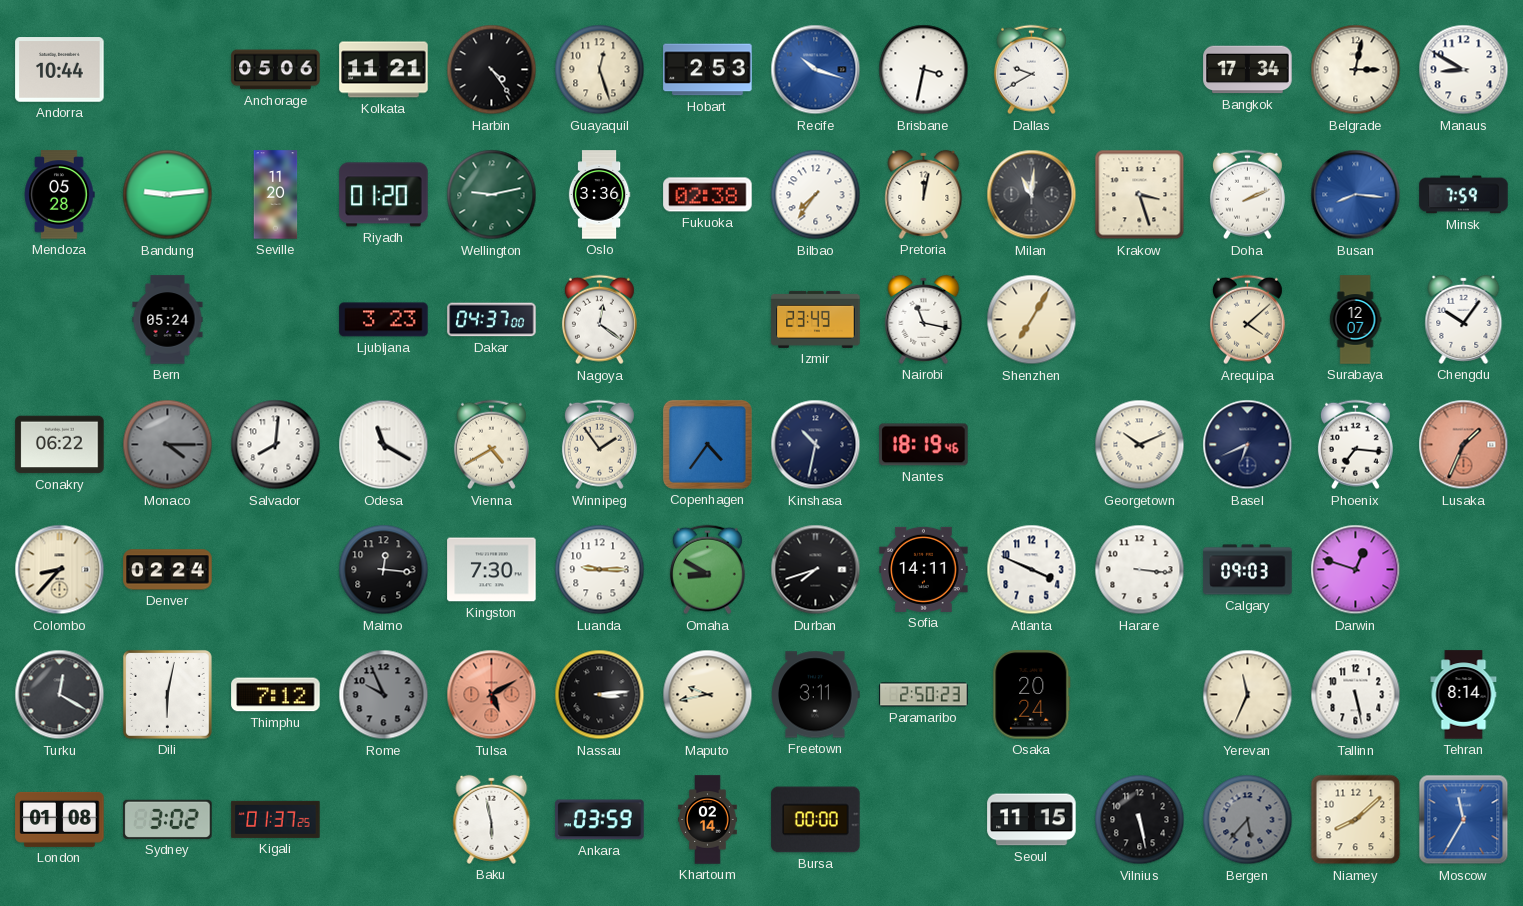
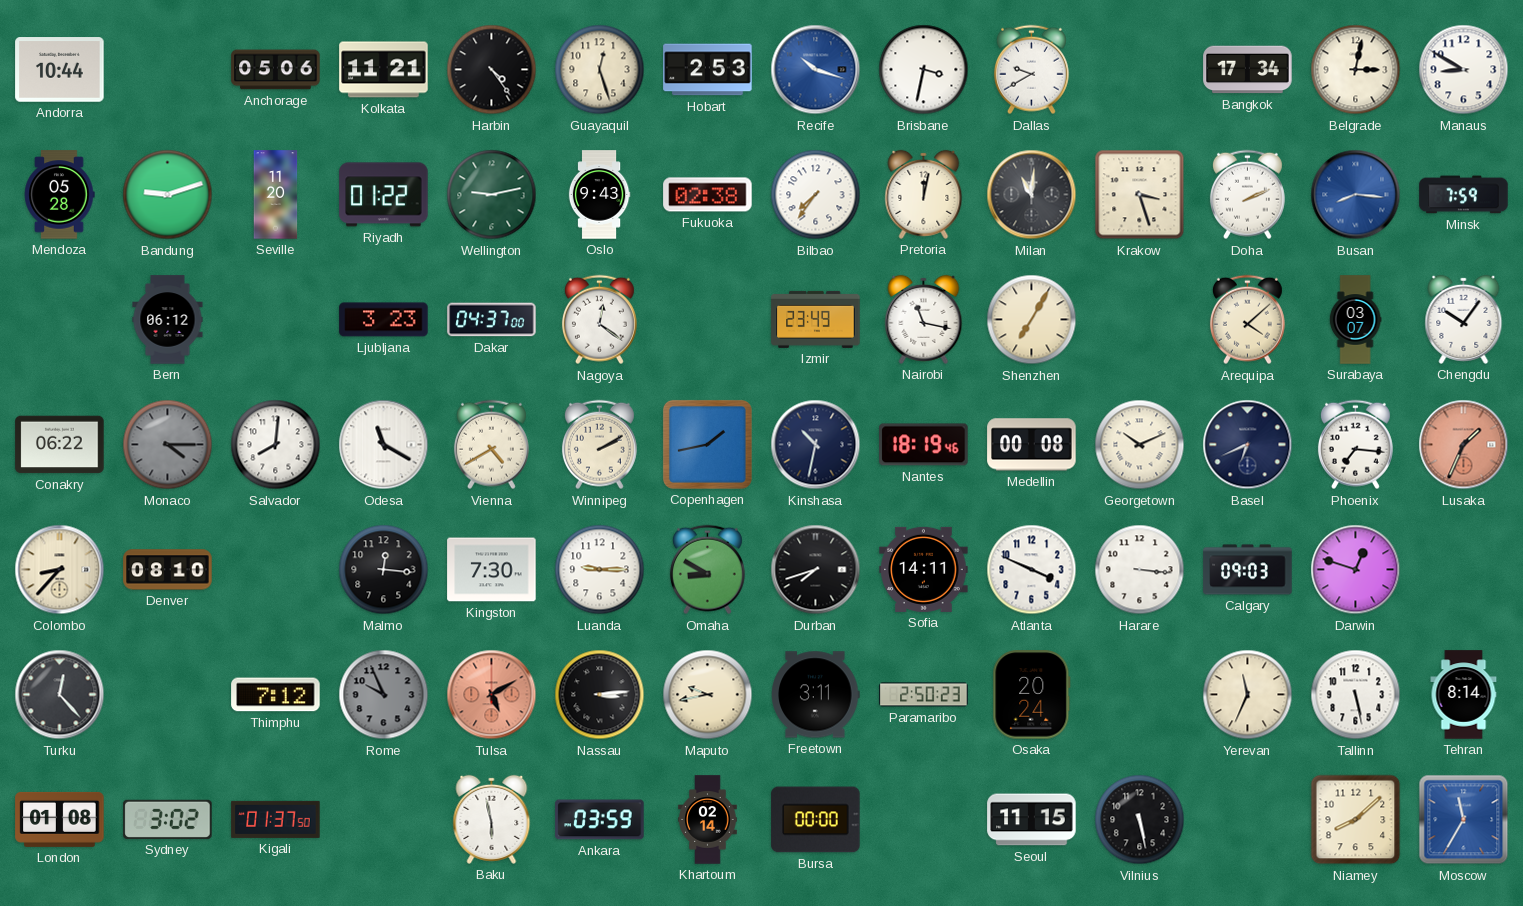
Bandung: 9:14 -> 9:12 (168, 195)
Riyadh: 01:20 -> 01:22 (384, 195)
Oslo: 3:36 -> 9:43 (599, 195)
Bern: 05:24 -> 06:12 (168, 320)
Surabaya: 12:07 -> 03:07 (1355, 320)
Winnipeg: 1:54 -> 2:10 (599, 445)
Copenhagen: 4:36 -> 1:43 (707, 444)
Medellin: none -> 00:08 (1032, 445)
Denver: 02:24 -> 08:10 (168, 570)
Turku: 12:20 -> 12:23 (60, 695)
Dili: 6:02 -> none (168, 695)
Kigali: 01:37:25 -> 01:37:50 (276, 819)
Bergen: 5:37 -> none (1248, 820)
